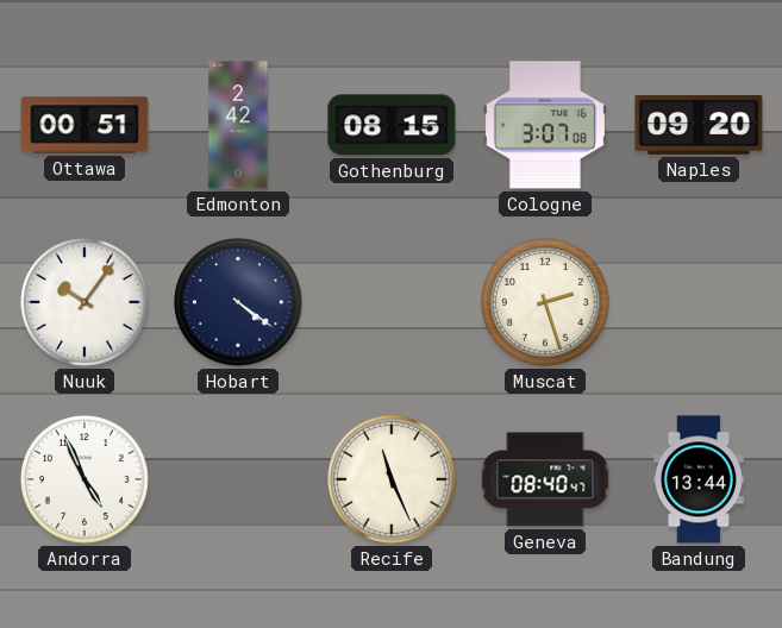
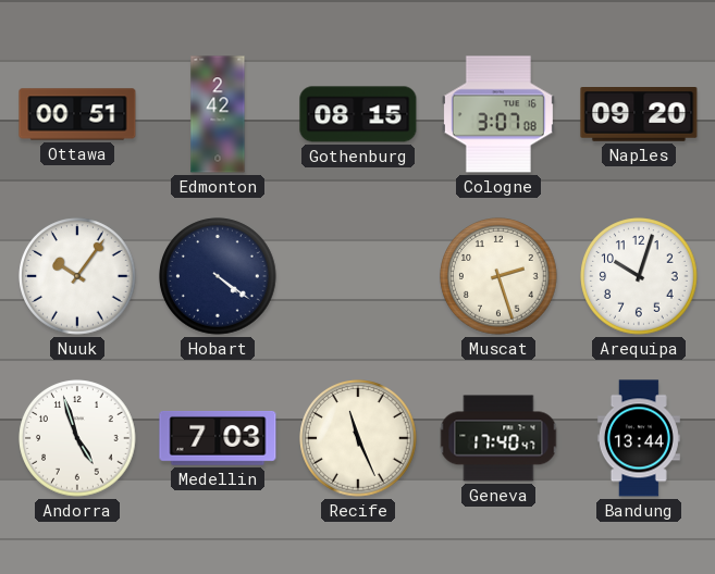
Arequipa: none -> 10:03 (639, 276)
Andorra: 4:56 -> 4:57 (77, 438)
Medellin: none -> 7:03 (218, 439)
Geneva: 08:40 -> 17:40 (498, 438)
